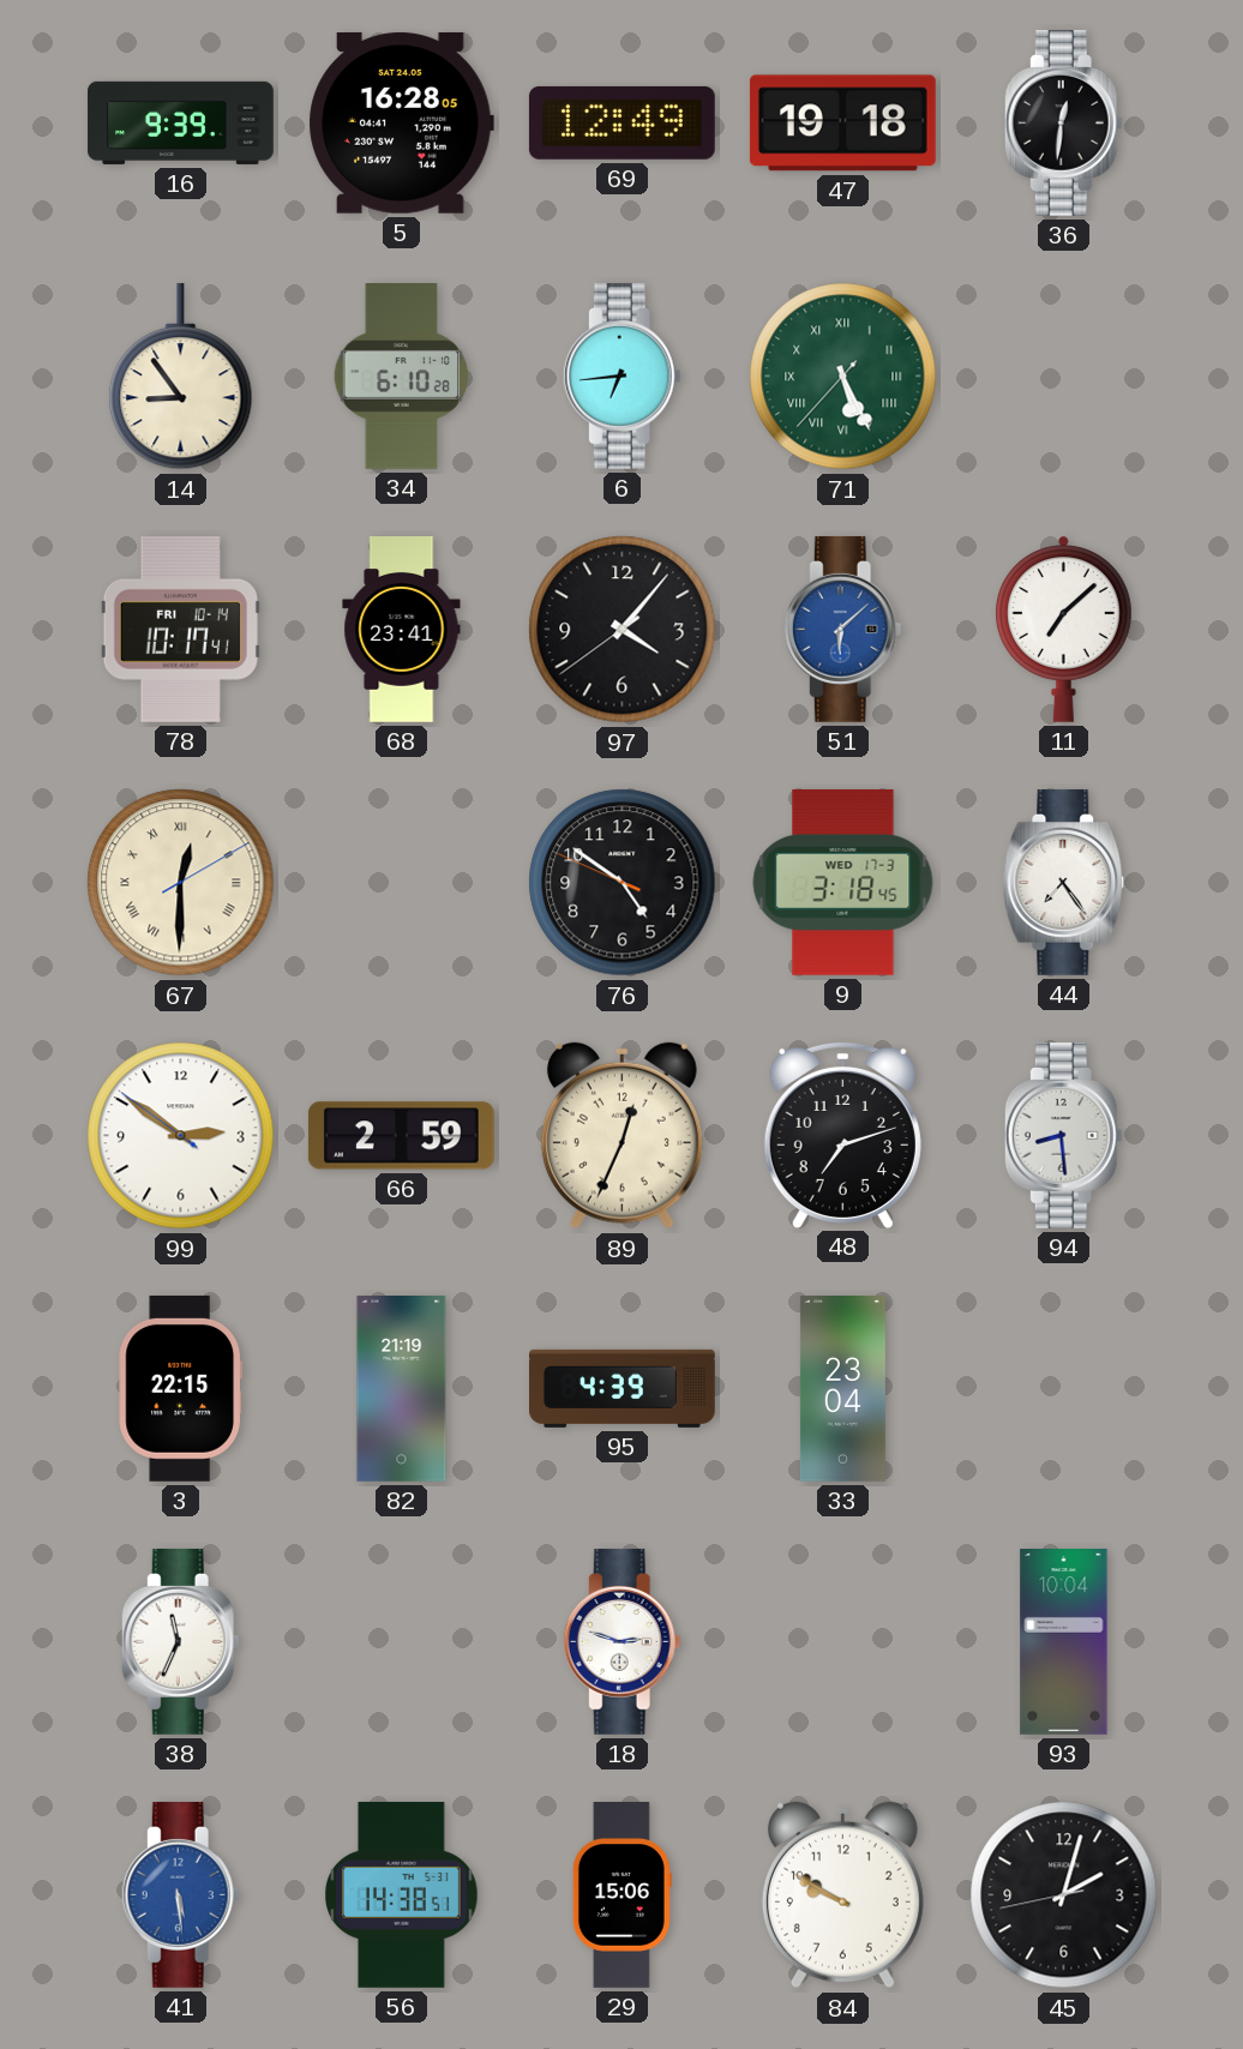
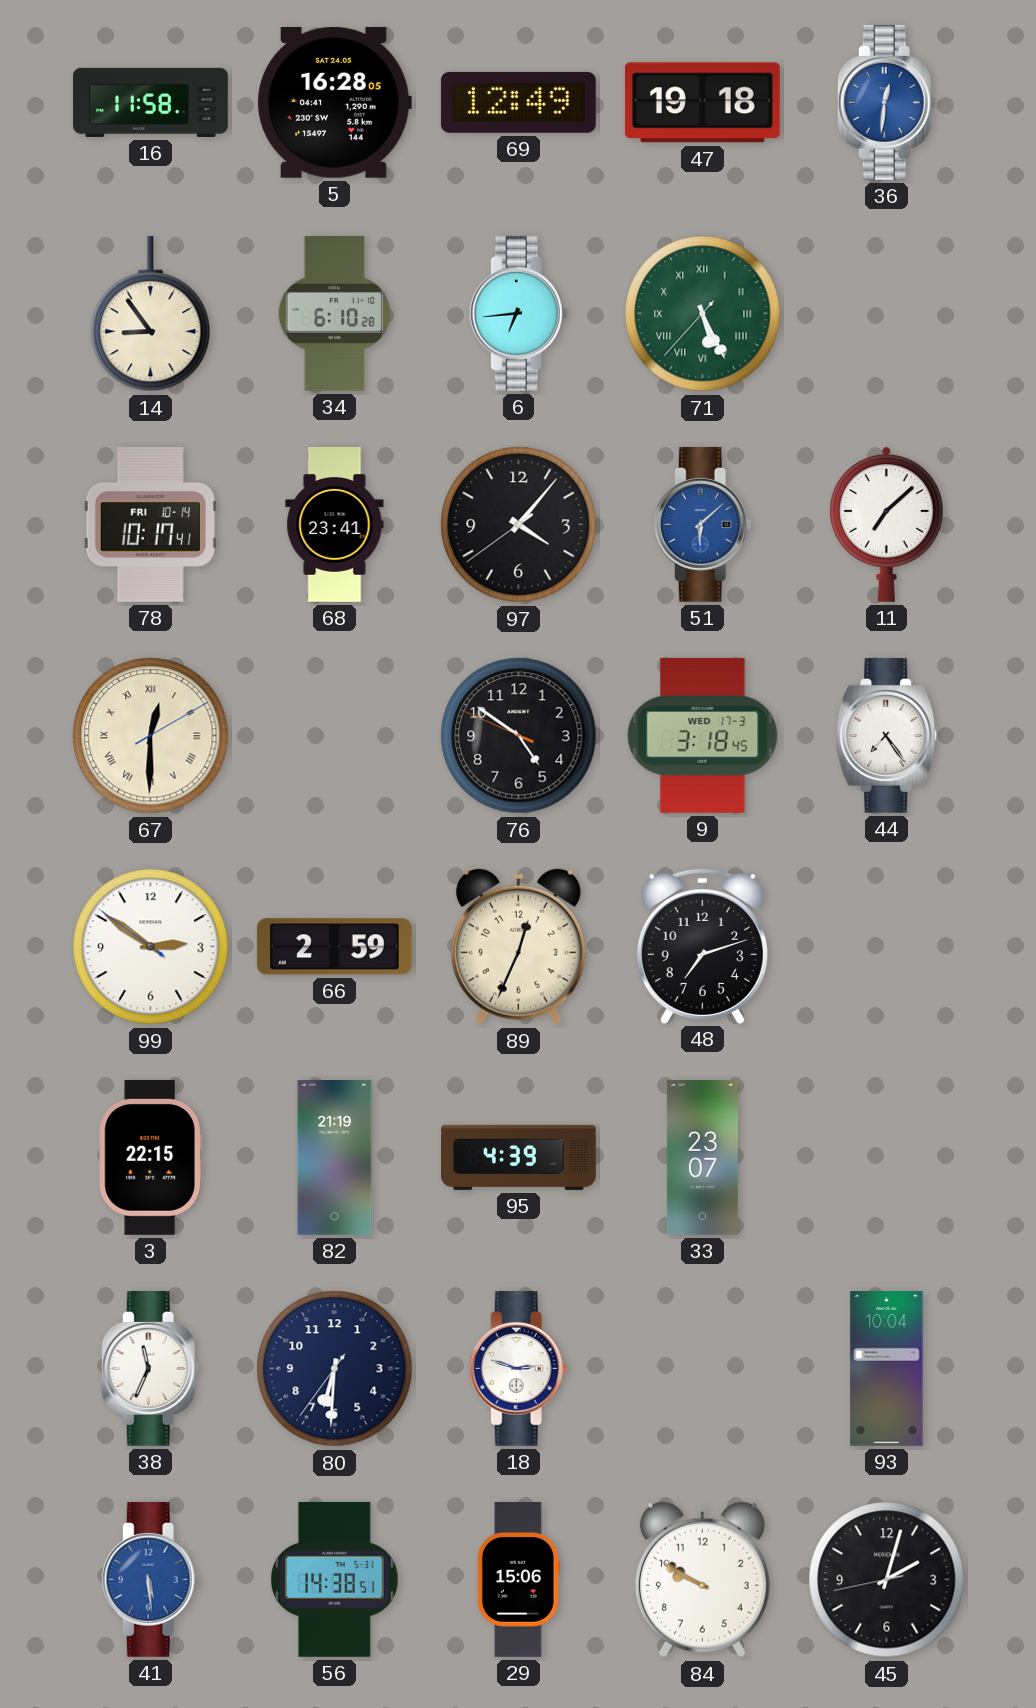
16: 9:39 -> 11:58 (151, 102)
36 dial: black -> blue (886, 102)
94: 8:29 -> none (1063, 1135)
33: 23:04 -> 23:07 (702, 1158)
80: none -> 6:30 (335, 1369)
